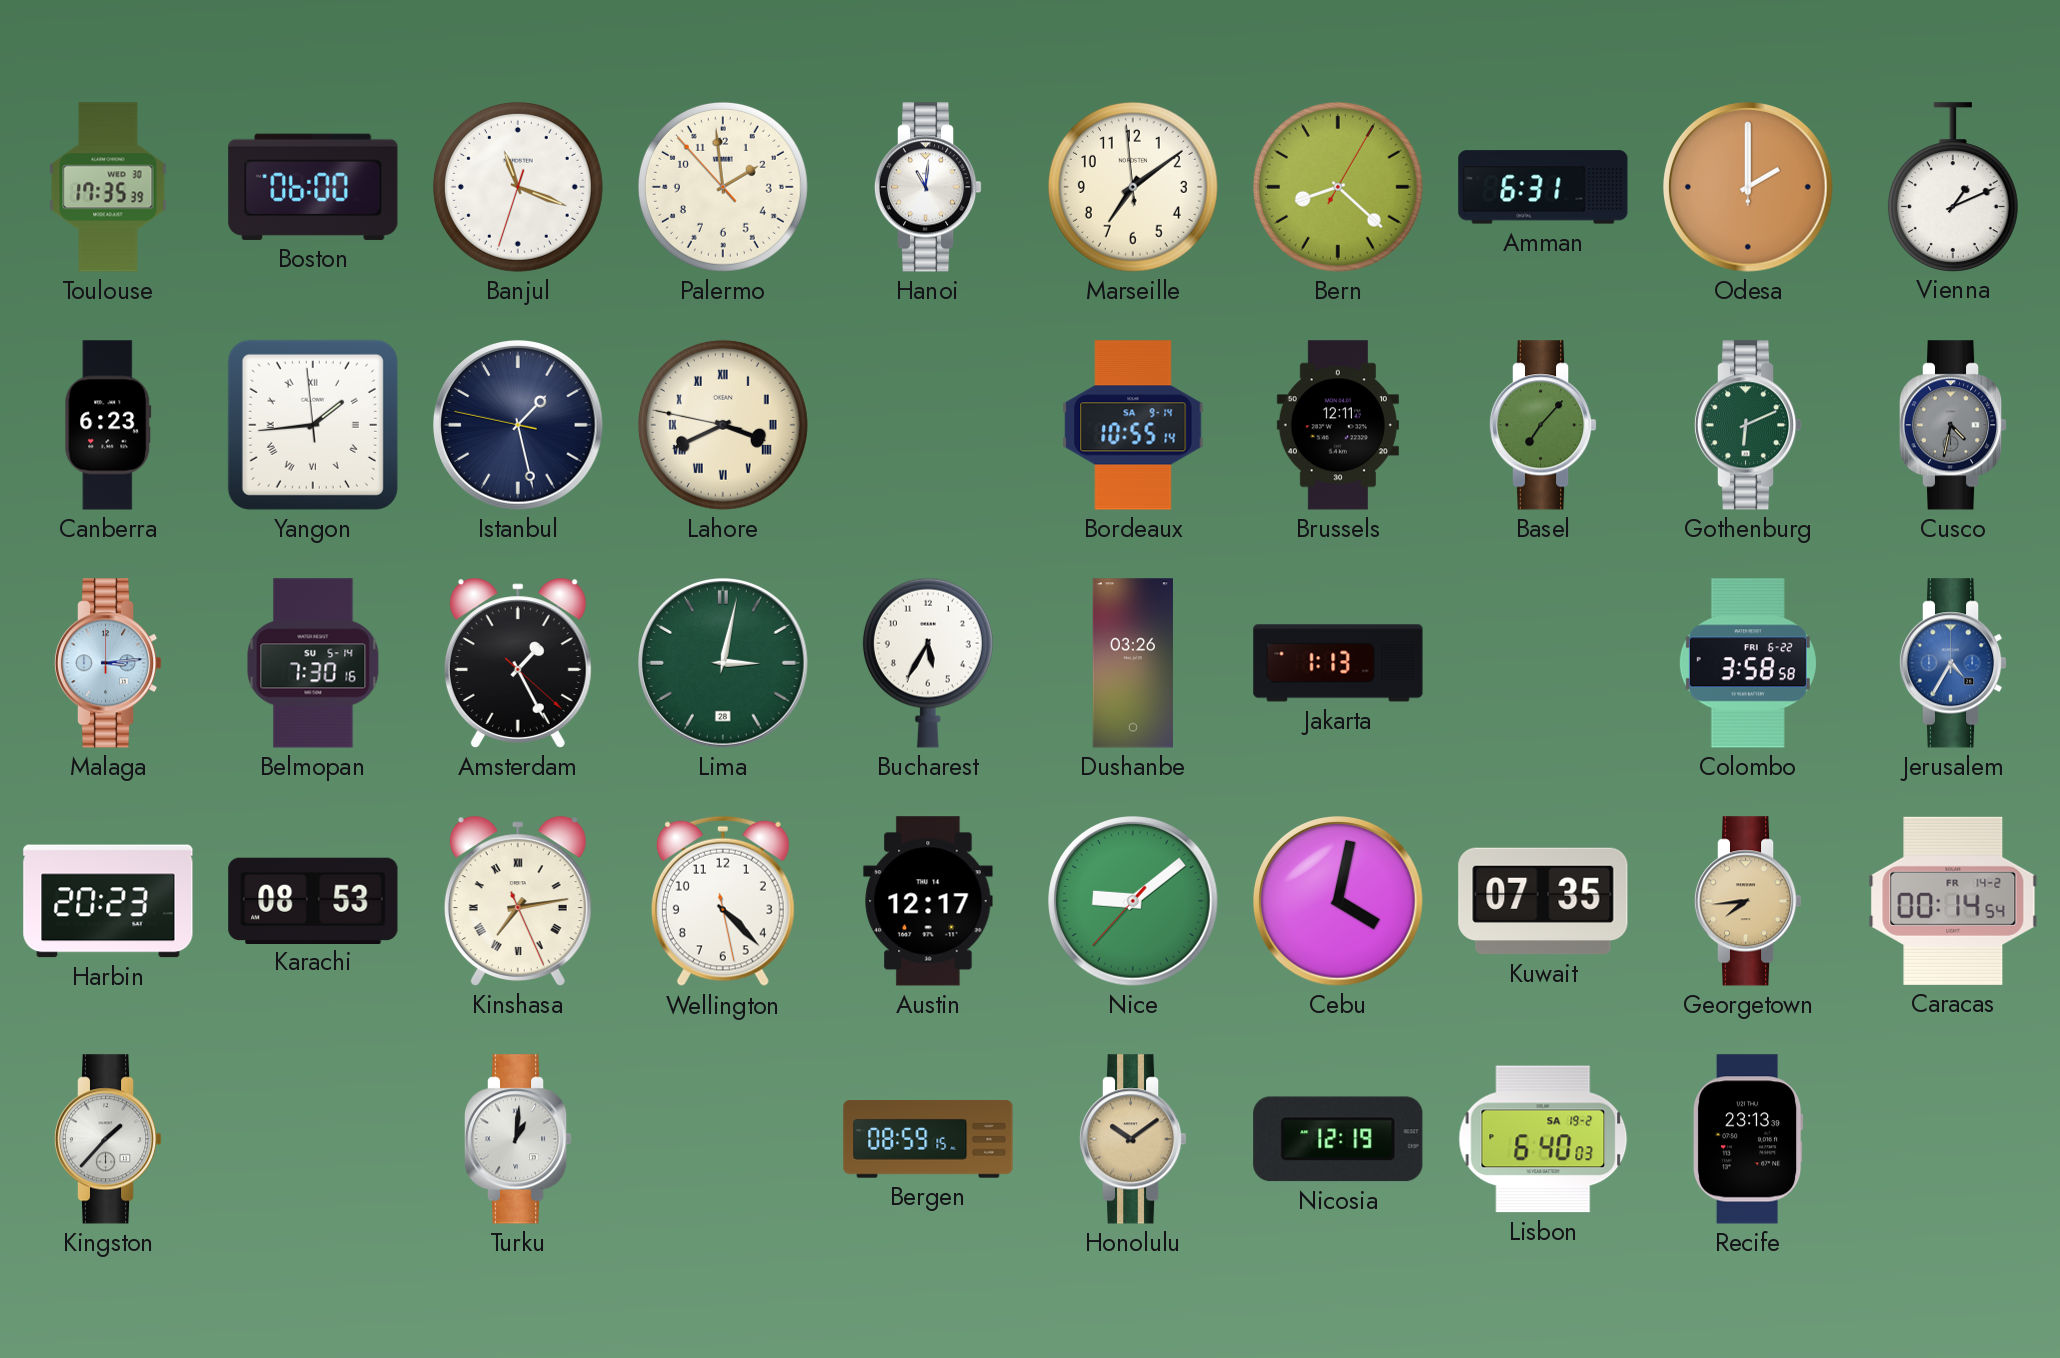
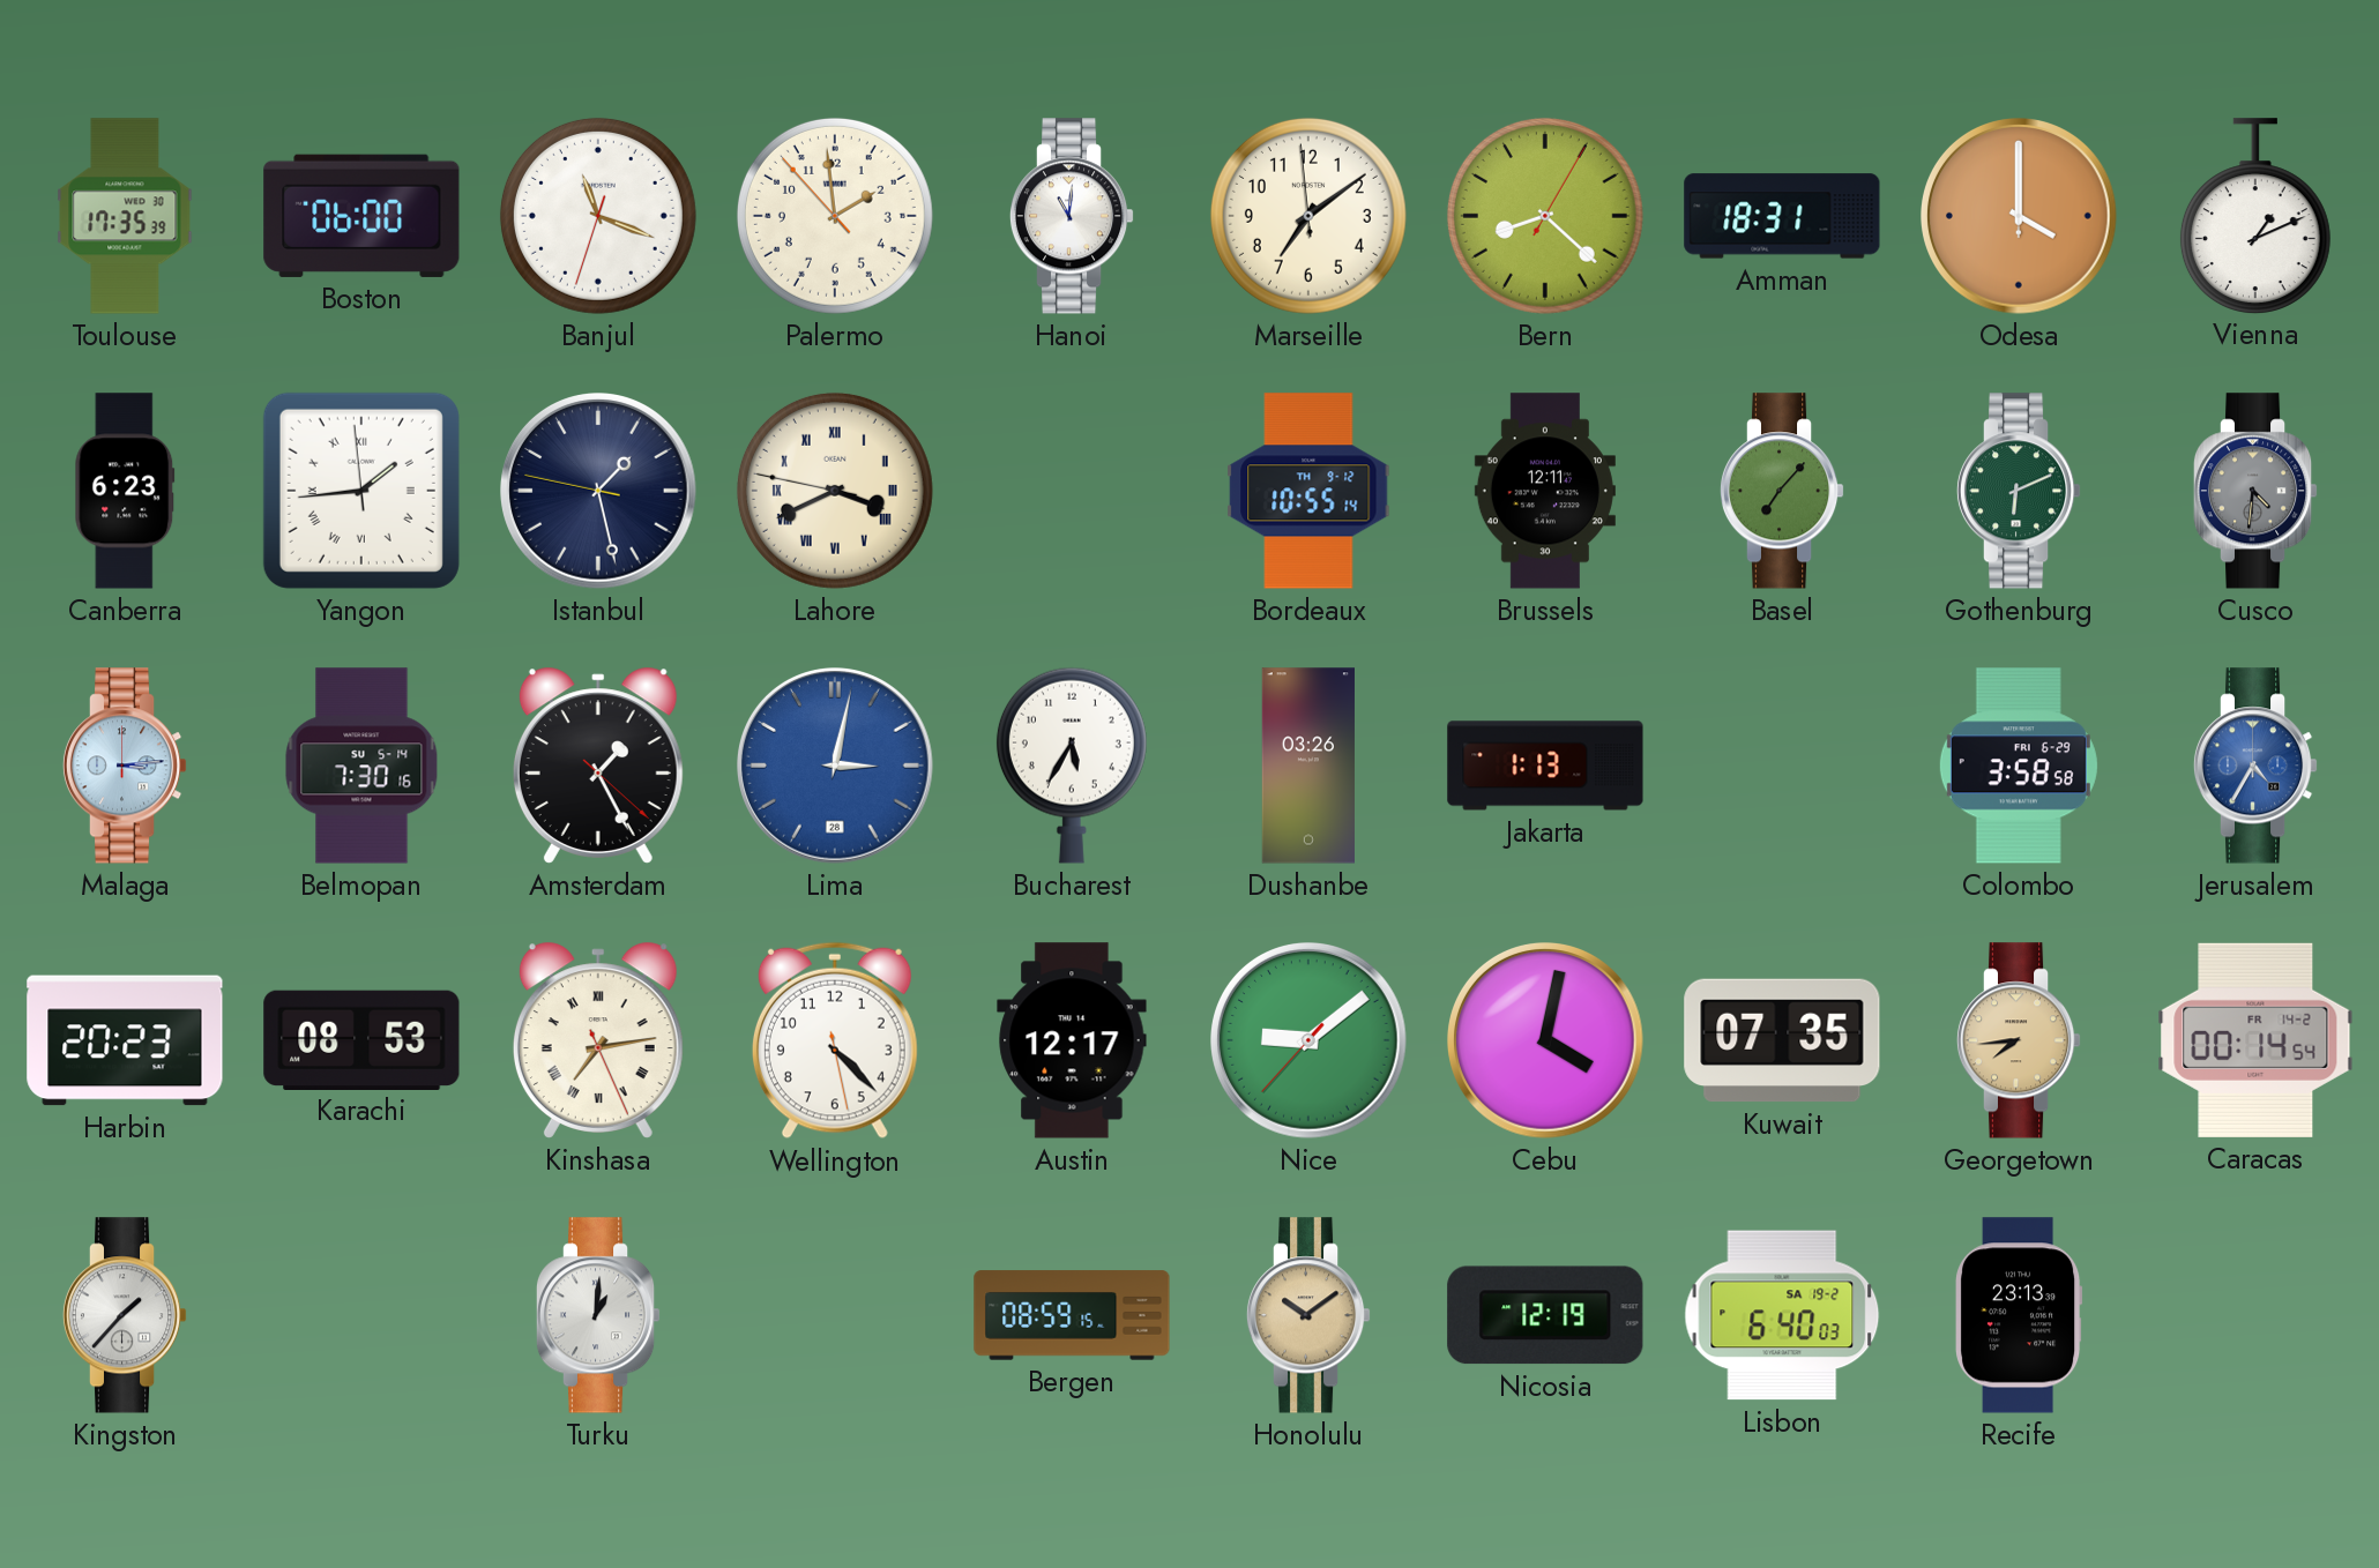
Amman: 6:31 -> 18:31 (1782, 216)
Odesa: 2:00 -> 4:00 (2020, 217)
Bordeaux date: SA 9-14 -> TH 9-12 (1308, 491)
Cusco: 4:32 -> 4:31 (2255, 491)
Lima dial: green -> blue (836, 767)
Colombo date: FRI 6-22 -> FRI 6-29 (2019, 766)
